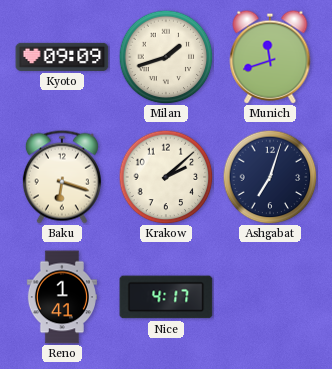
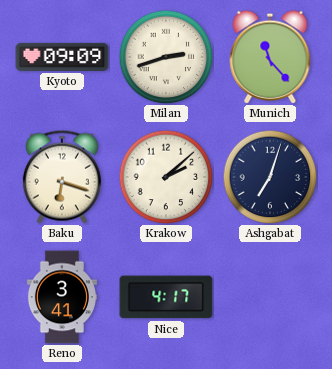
Milan: 1:42 -> 2:42 (166, 57)
Munich: 11:42 -> 11:23 (270, 57)
Reno: 1:41 -> 3:41 (62, 297)
